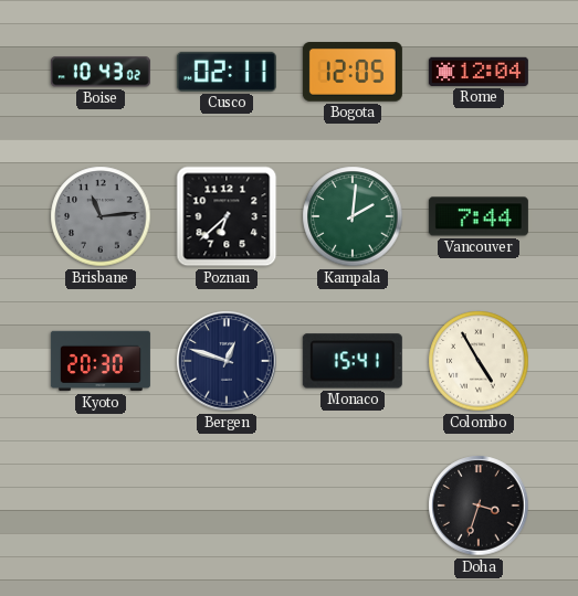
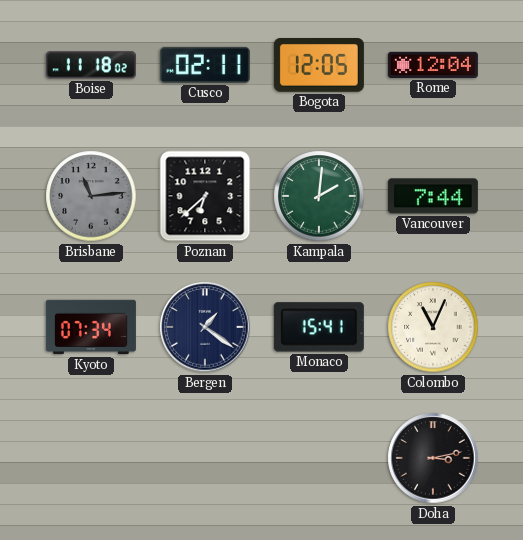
Boise: 10:43 -> 11:18 (91, 65)
Kyoto: 20:30 -> 07:34 (91, 327)
Bergen: 12:48 -> 1:21 (205, 327)
Colombo: 4:55 -> 11:04 (433, 327)
Doha: 3:33 -> 3:13 (433, 458)
